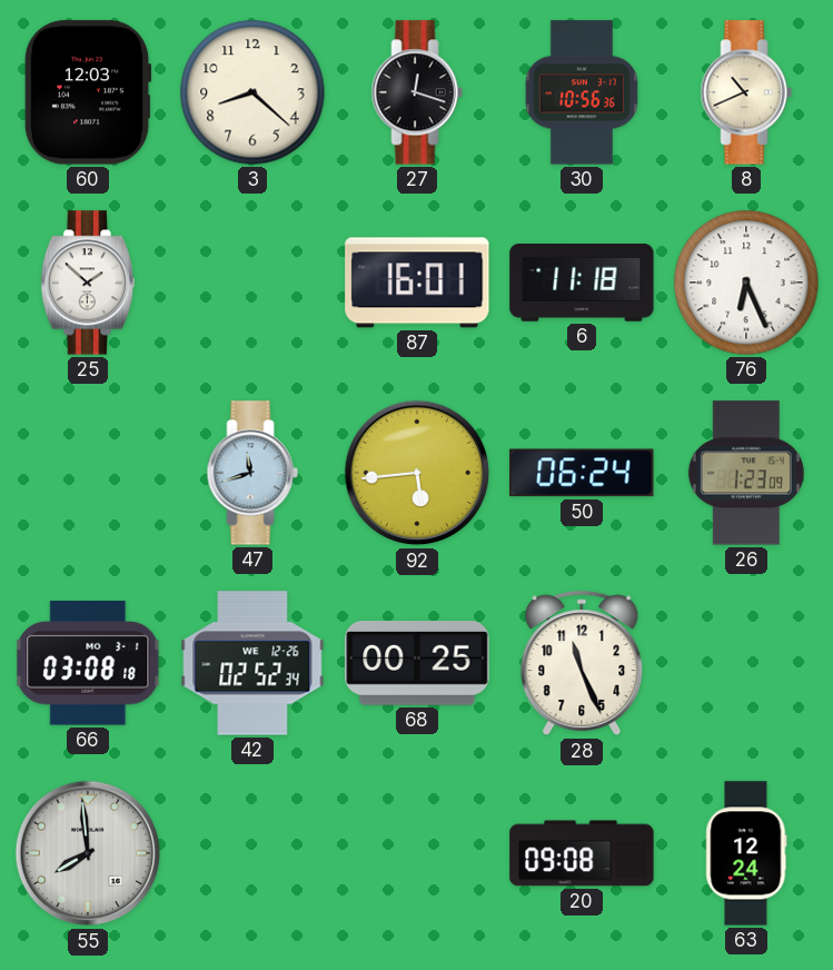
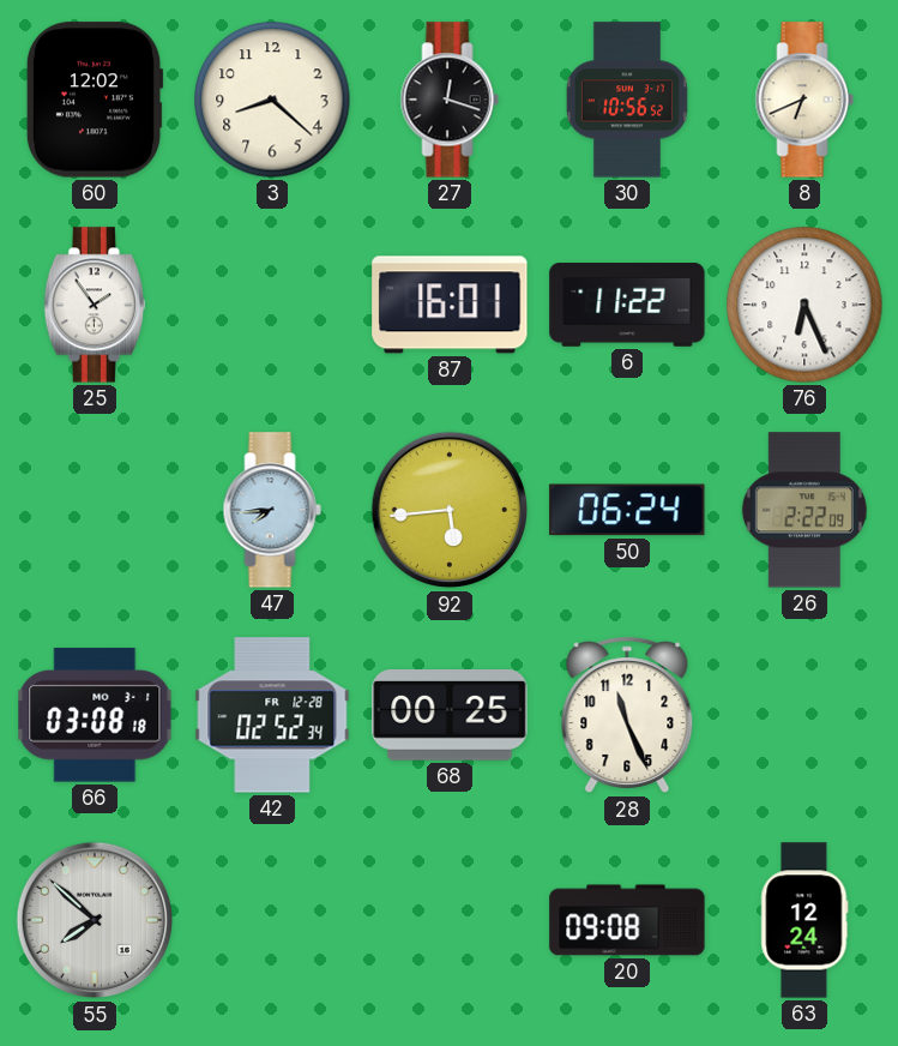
60: 12:03 -> 12:02 (95, 100)
30: 10:56:36 -> 10:56:52 (627, 100)
8: 10:41 -> 6:41 (804, 100)
25: 1:52 -> 1:54 (94, 305)
6: 11:18 -> 11:22 (627, 306)
47: 11:42 -> 7:44 (272, 510)
26: 1:23 -> 2:22 (804, 510)
42 date: WE 12-26 -> FR 12-28 (272, 715)
55: 7:59 -> 7:52 (95, 920)
